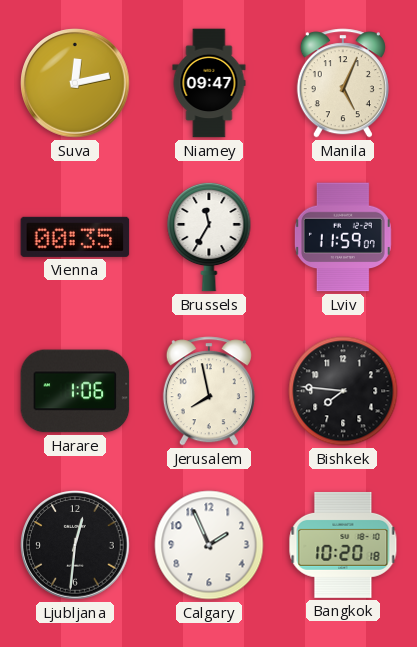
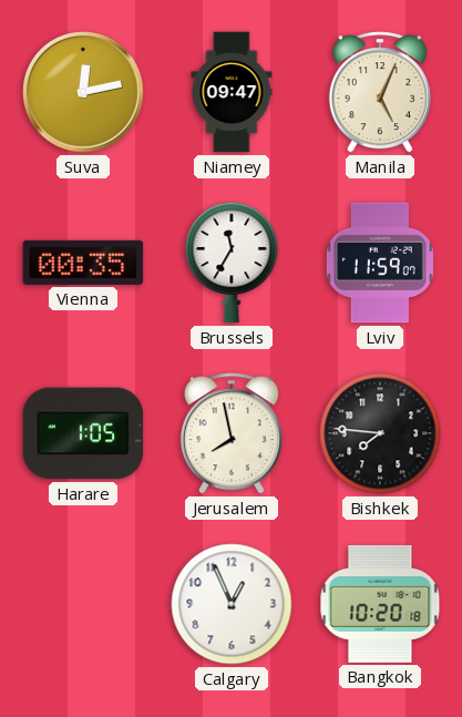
Harare: 1:06 -> 1:05 (83, 433)
Ljubljana: 12:31 -> none (75, 545)
Calgary: 1:56 -> 12:56 (232, 604)
